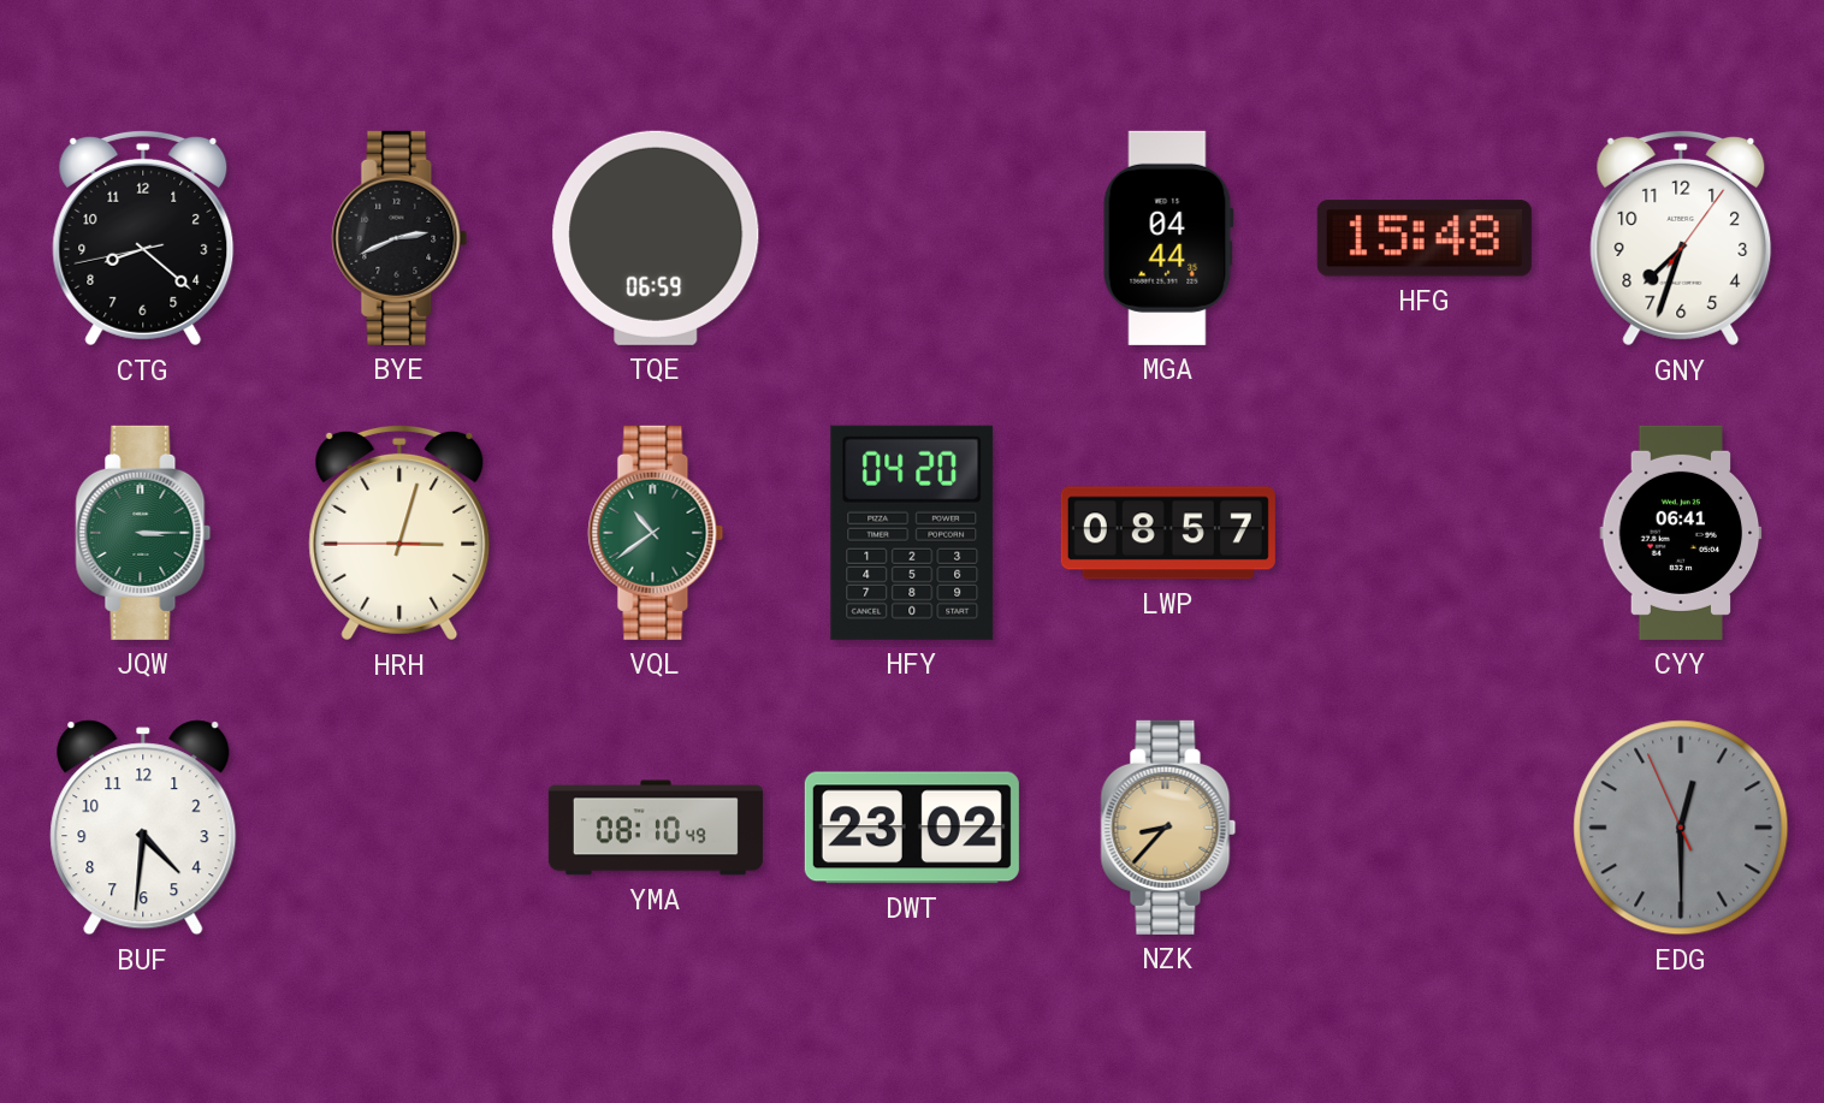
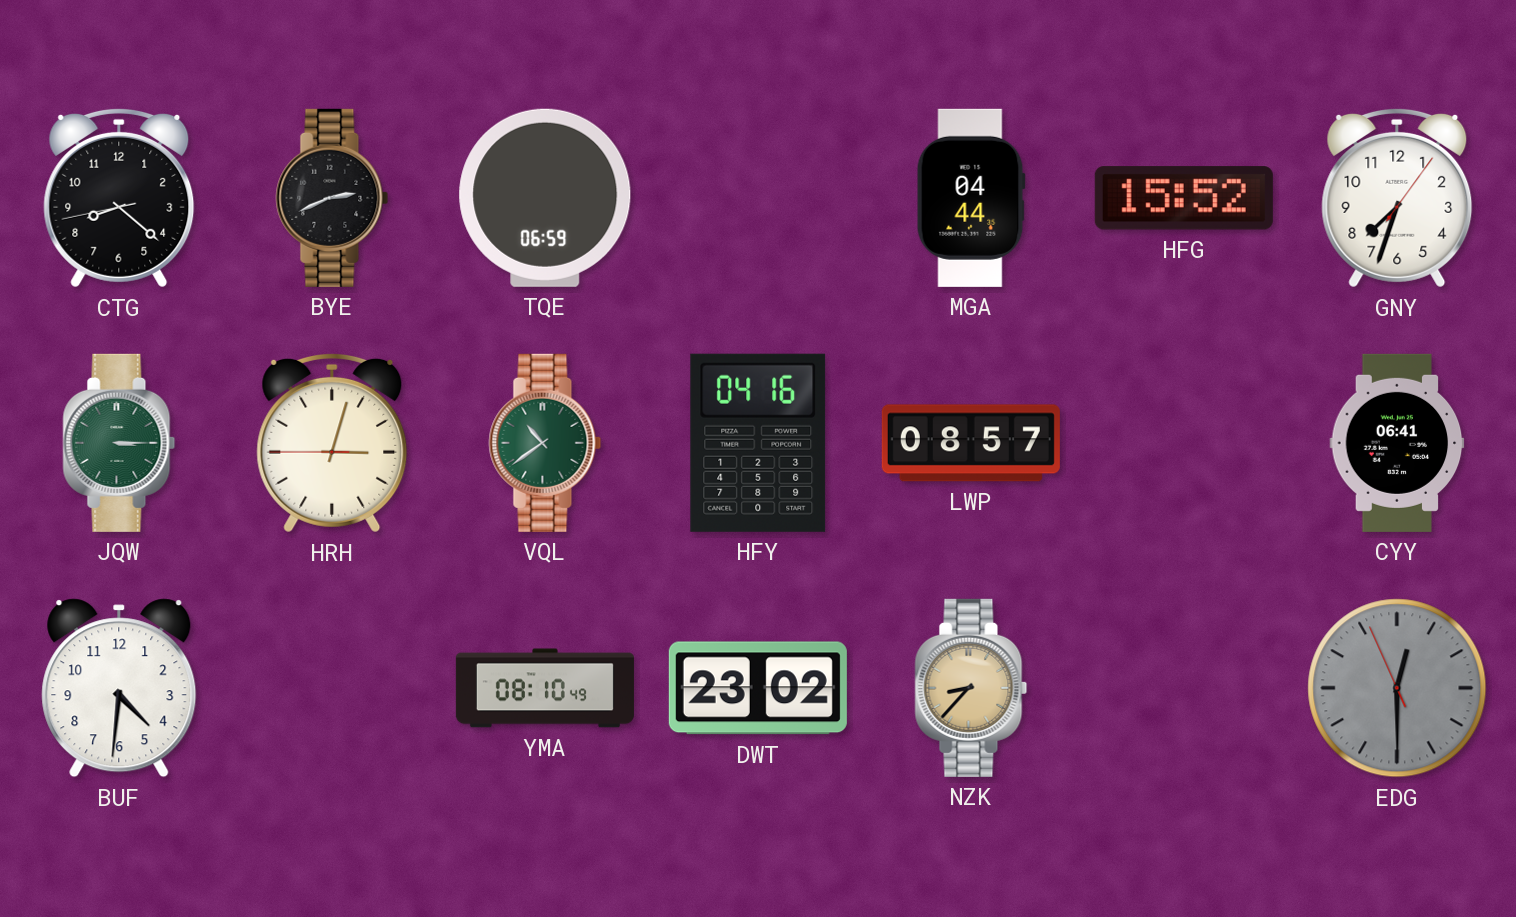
HFG: 15:48 -> 15:52 (1184, 198)
HFY: 04:20 -> 04:16 (758, 443)
